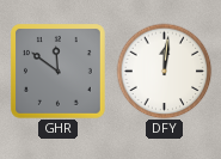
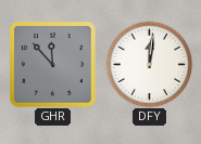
GHR: 11:51 -> 11:53 (53, 65)
